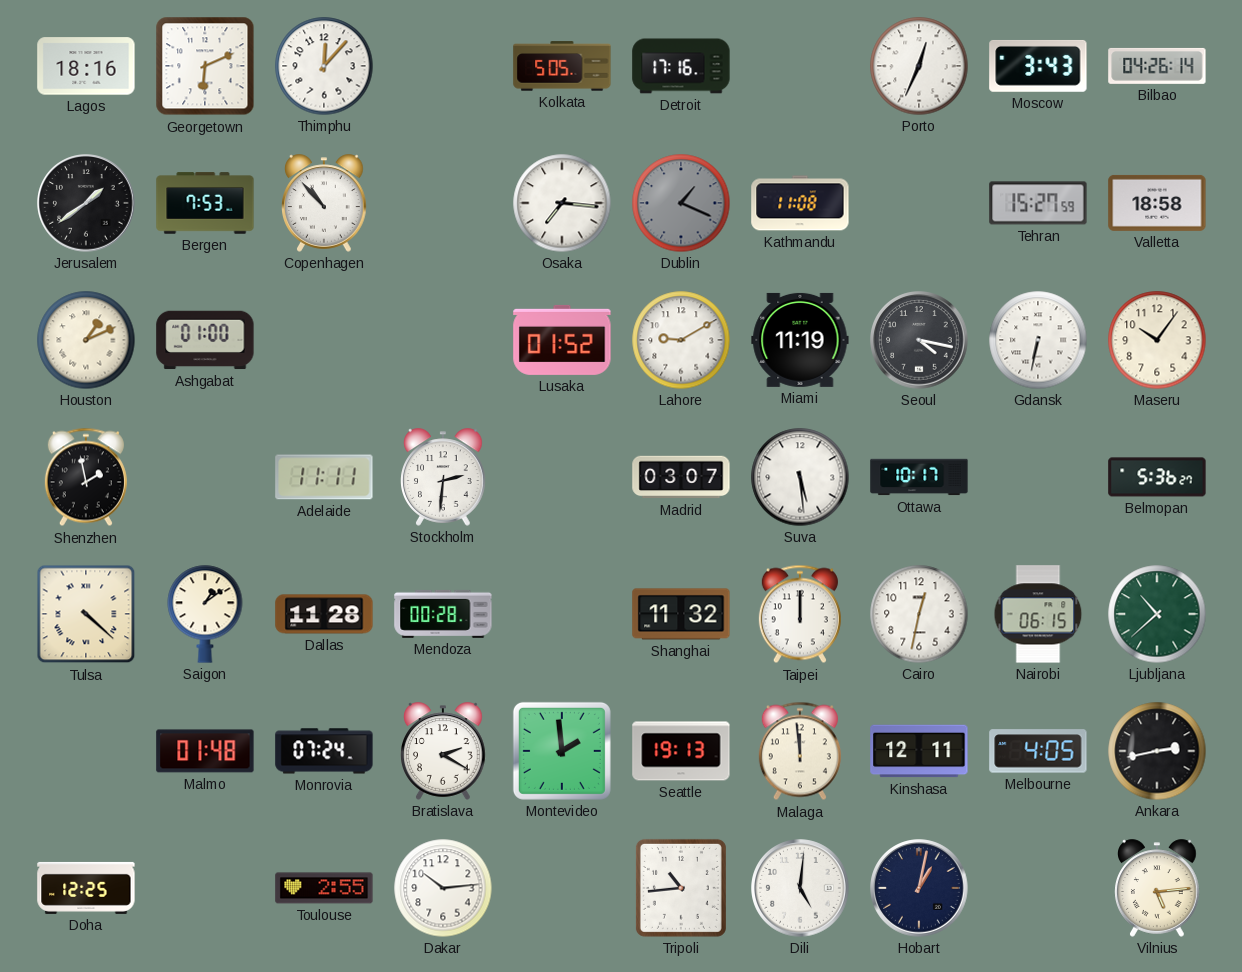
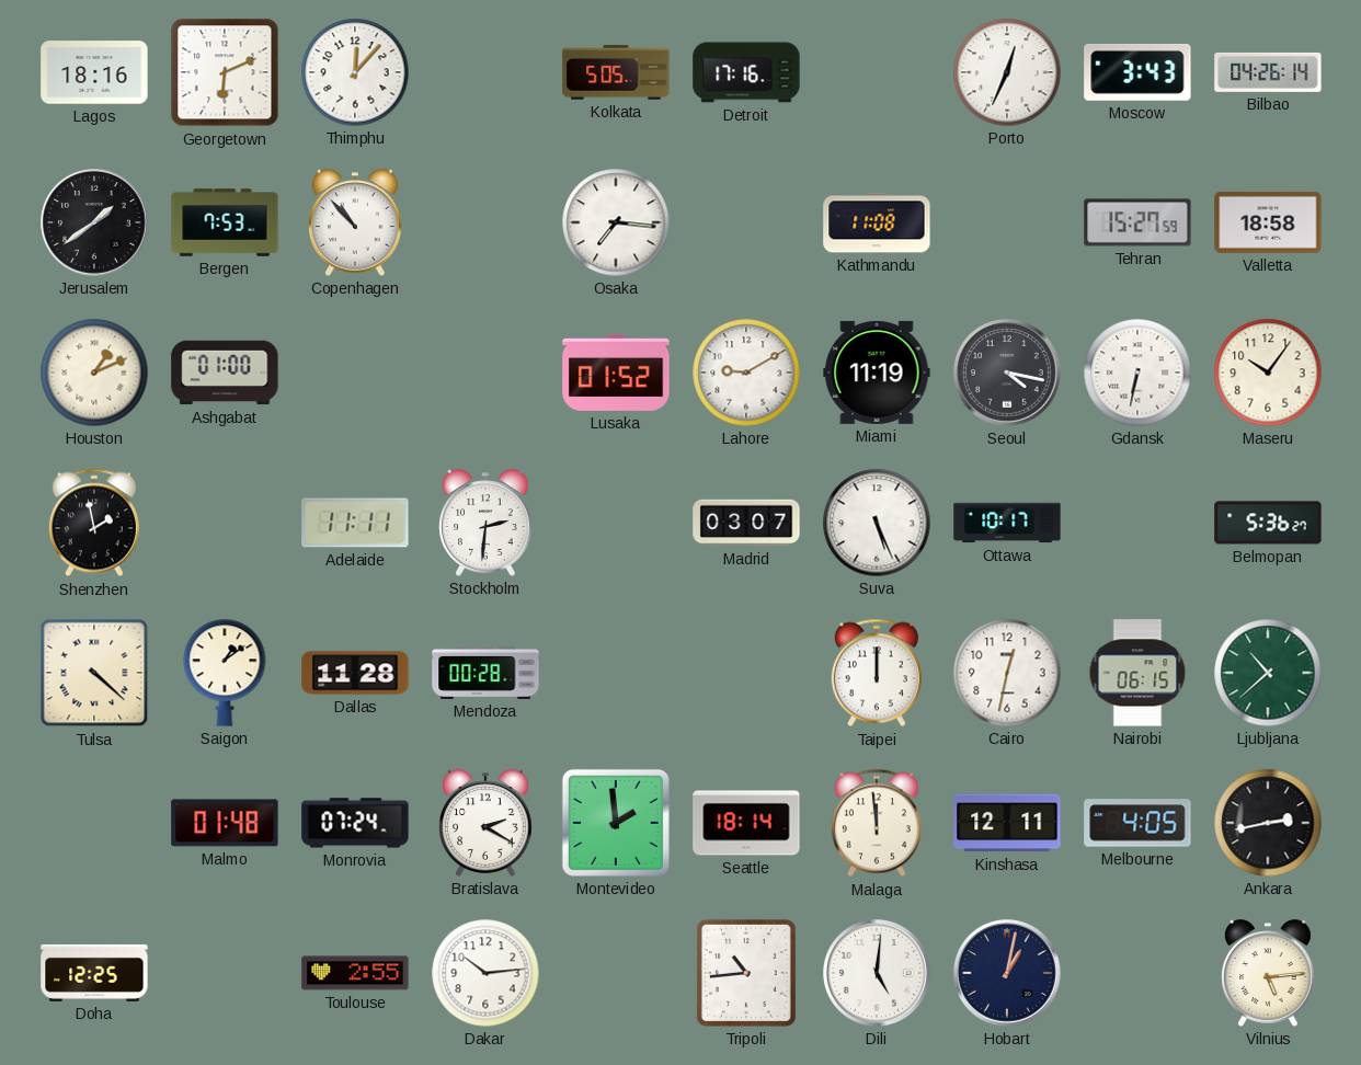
Dublin: 1:19 -> none (681, 203)
Suva: 5:29 -> 5:26 (877, 523)
Shanghai: 11:32 -> none (681, 614)
Seattle: 19:13 -> 18:14 (746, 823)
